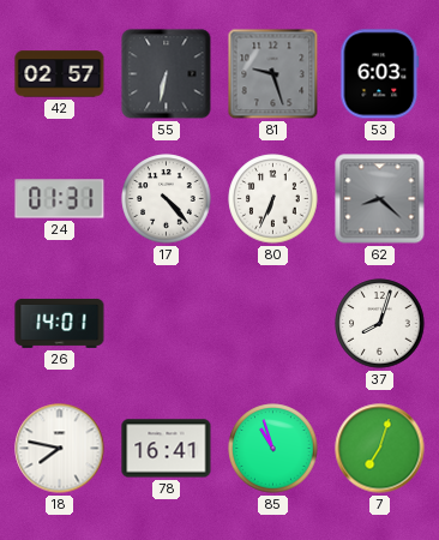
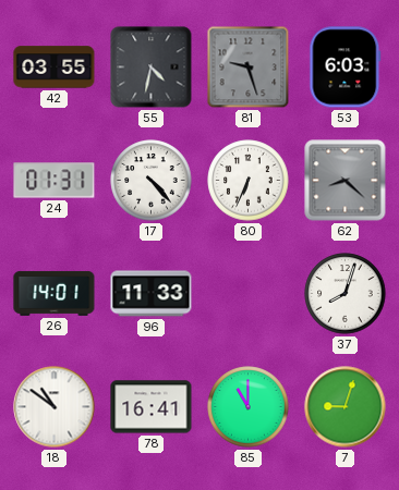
42: 02:57 -> 03:55 (55, 68)
55: 6:32 -> 4:32 (152, 68)
96: none -> 11:33 (152, 294)
18: 7:47 -> 10:51 (55, 407)
85: 10:57 -> 11:00 (249, 407)
7: 7:03 -> 9:03 (346, 407)
